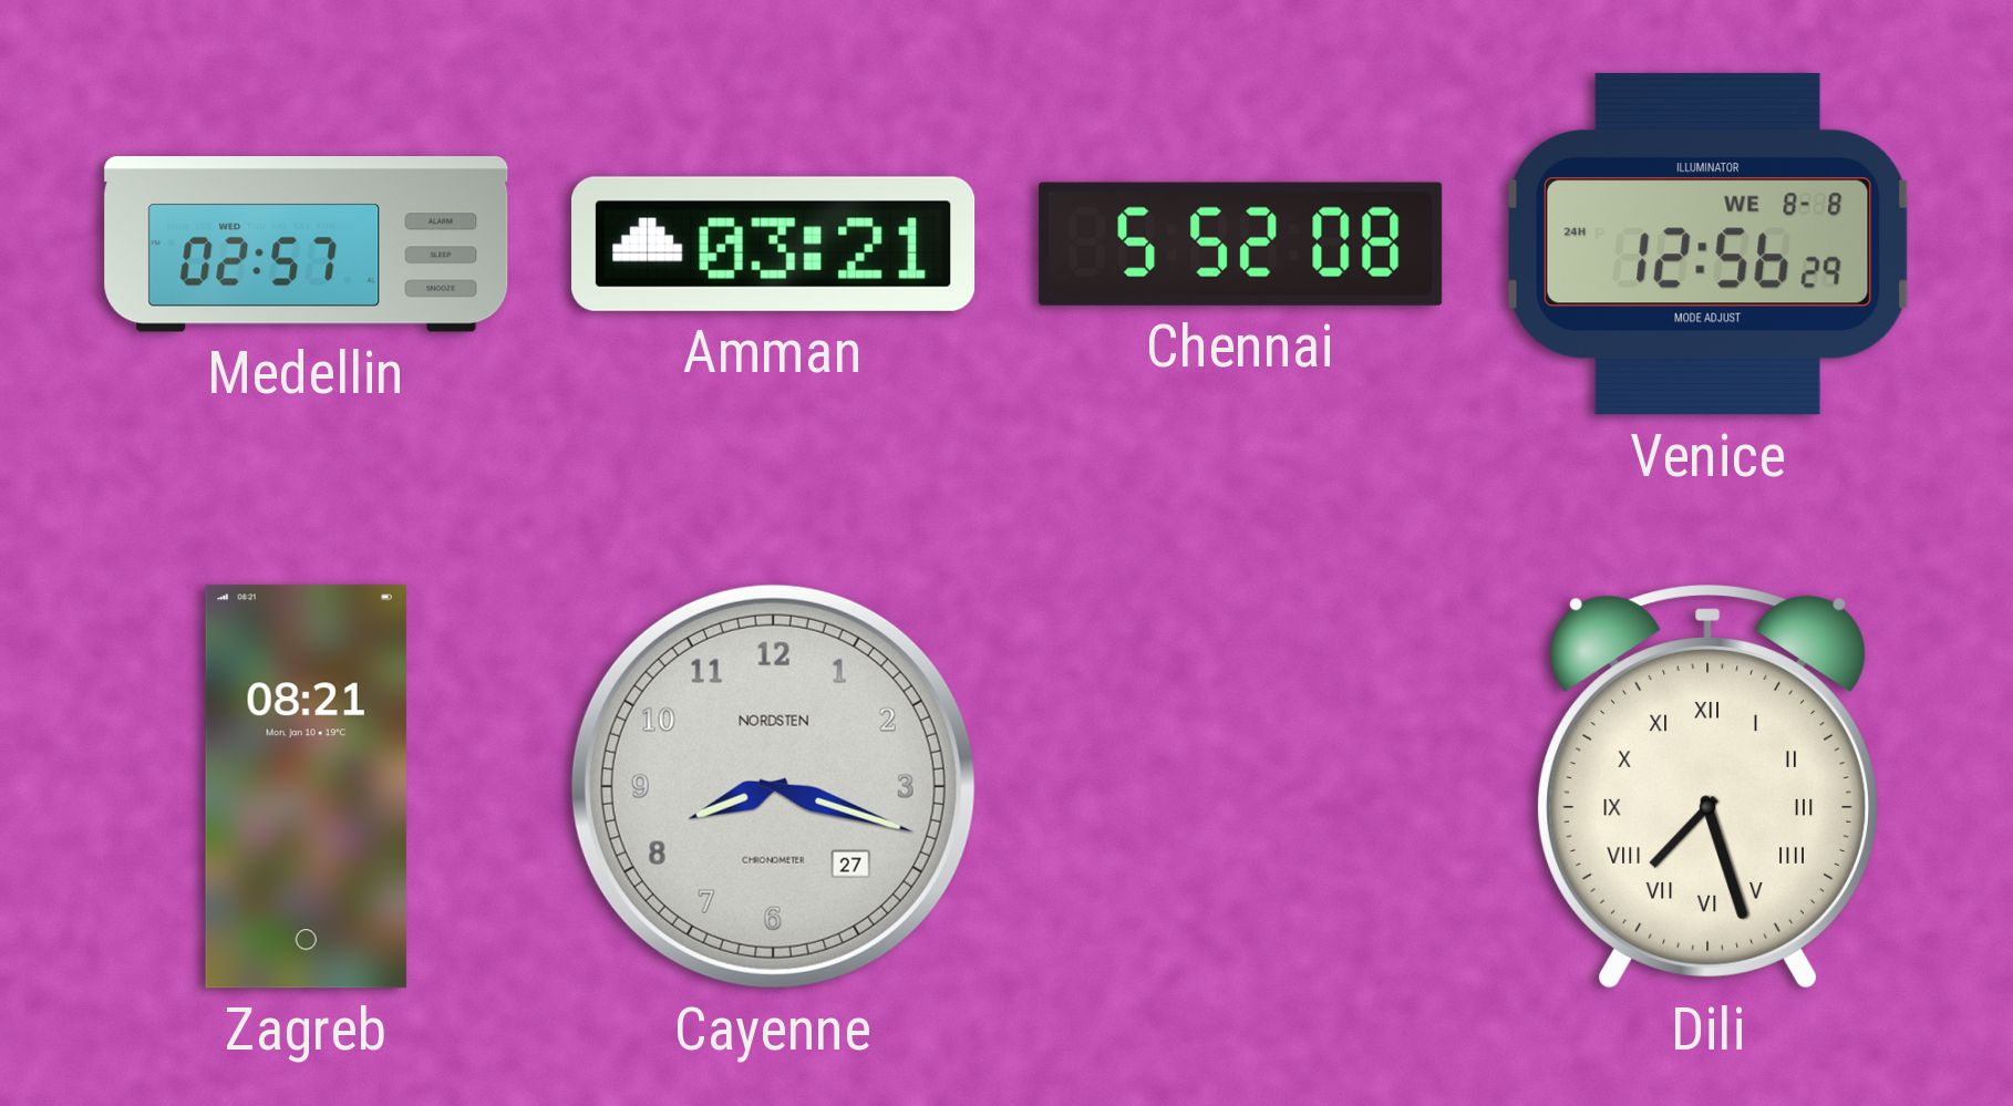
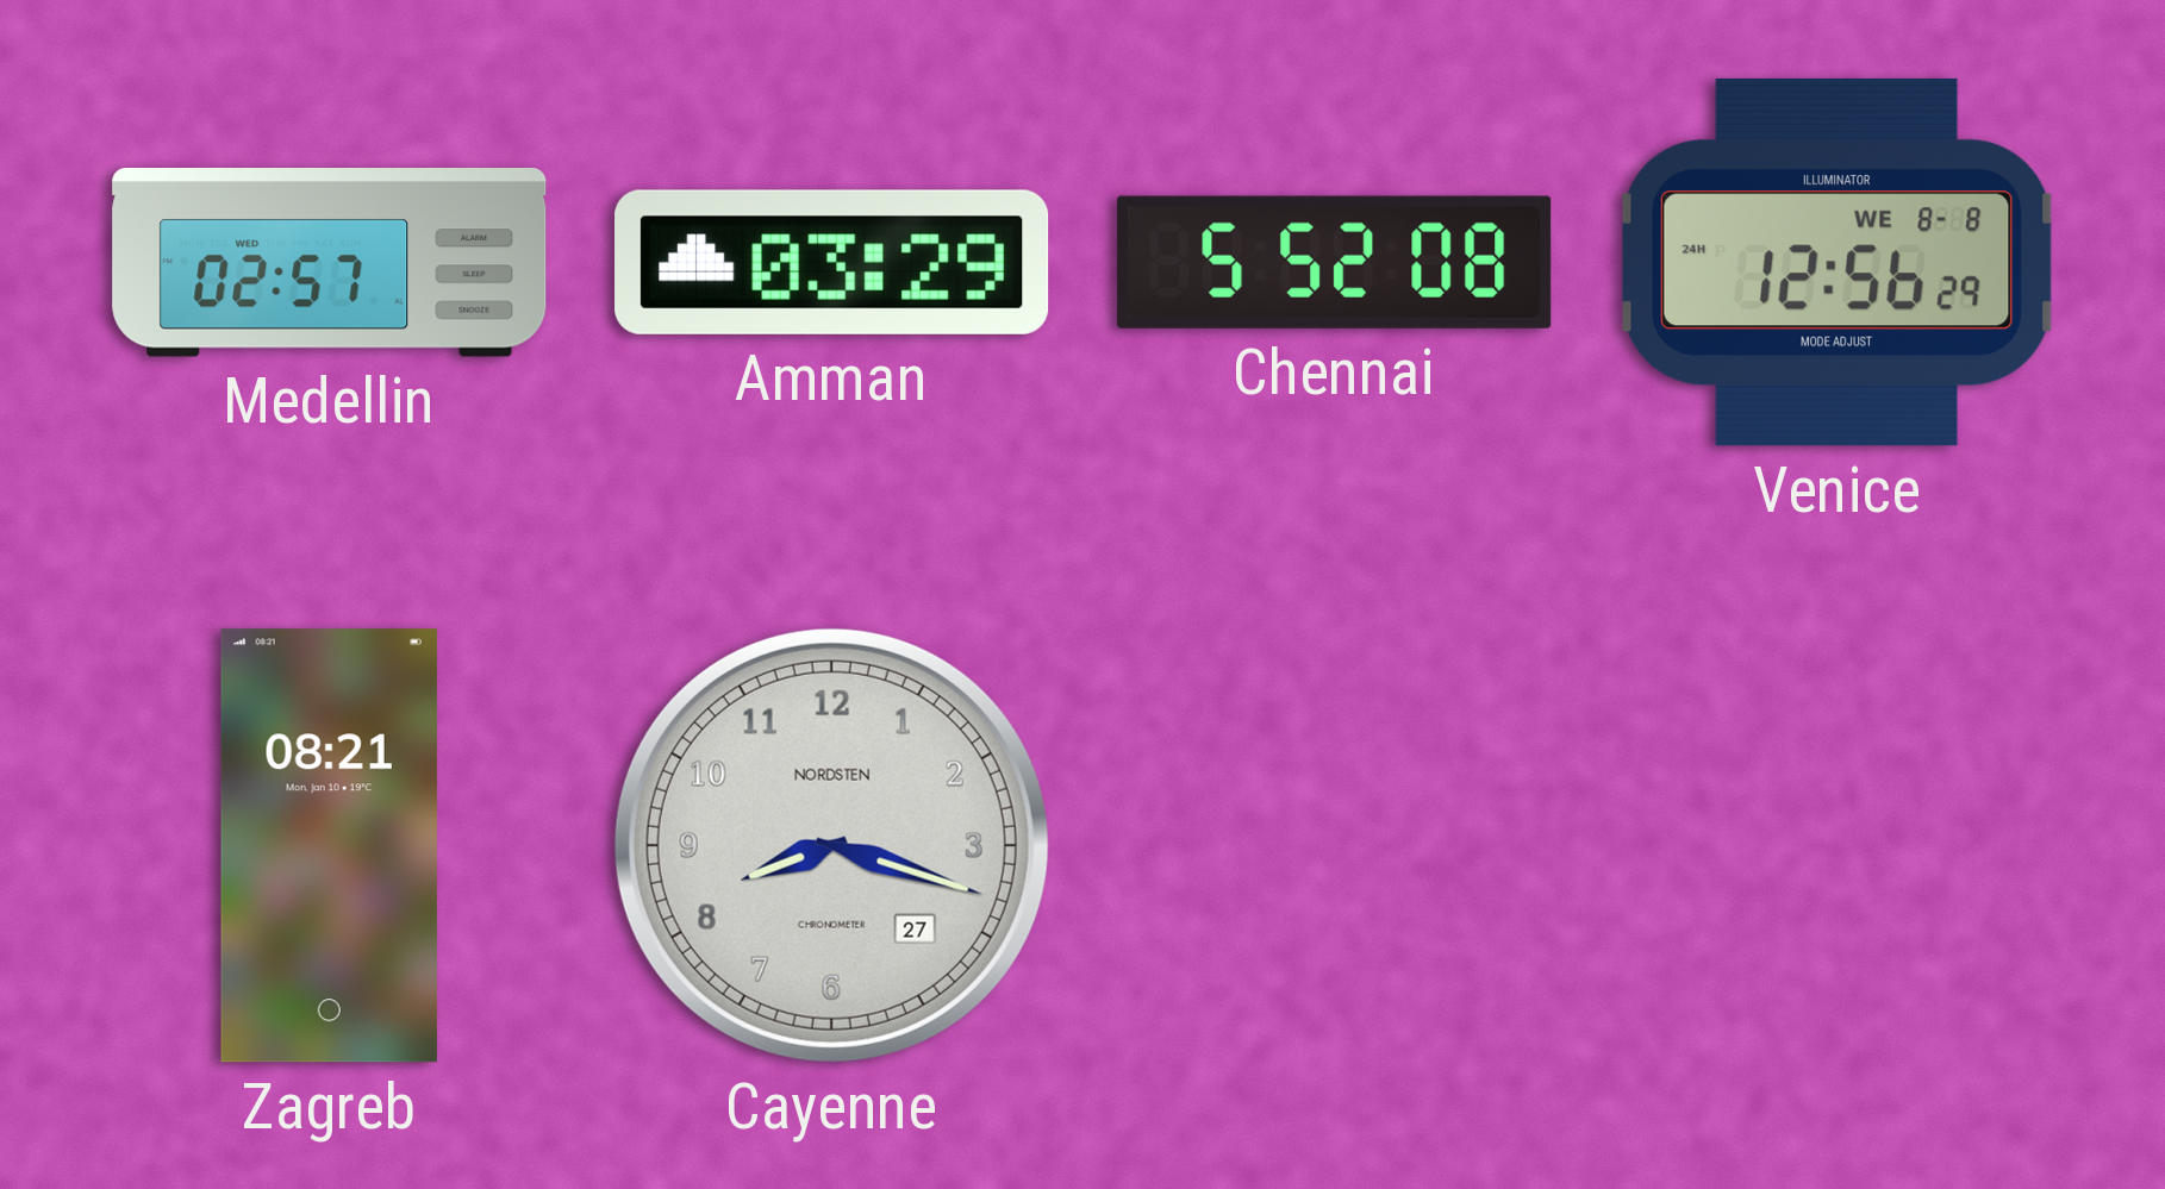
Amman: 03:21 -> 03:29 (832, 262)
Dili: 7:27 -> none (1707, 786)
